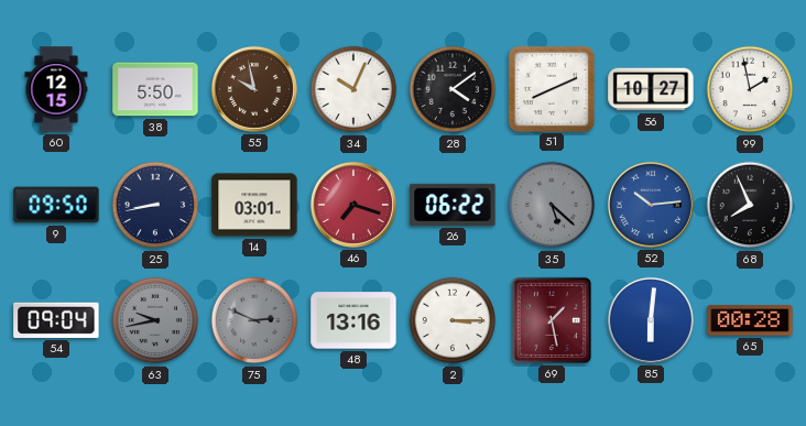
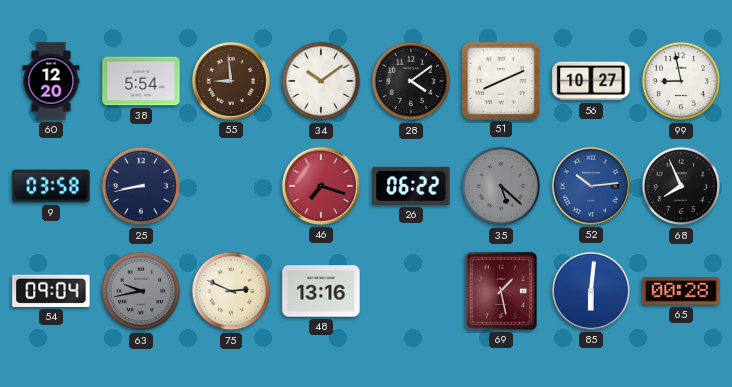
60: 12:15 -> 12:20 (51, 81)
38: 5:50 -> 5:54 (141, 81)
55: 9:58 -> 8:59 (231, 81)
34: 10:04 -> 10:09 (321, 81)
99: 1:58 -> 8:58 (681, 81)
9: 09:50 -> 03:58 (51, 186)
14: 03:01 -> none (254, 205)
75 dial: grey -> cream (231, 291)
2: 3:15 -> none (453, 320)
